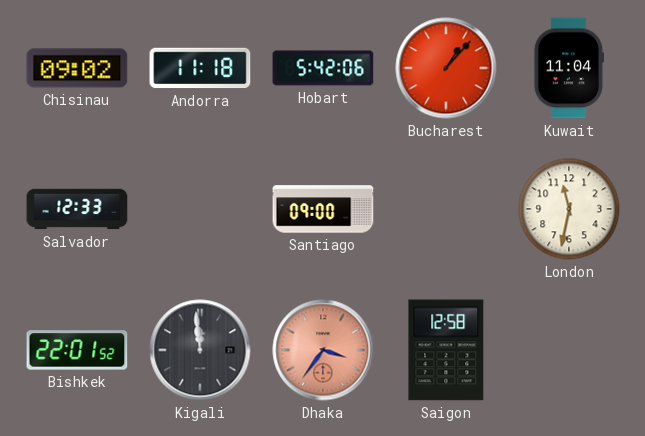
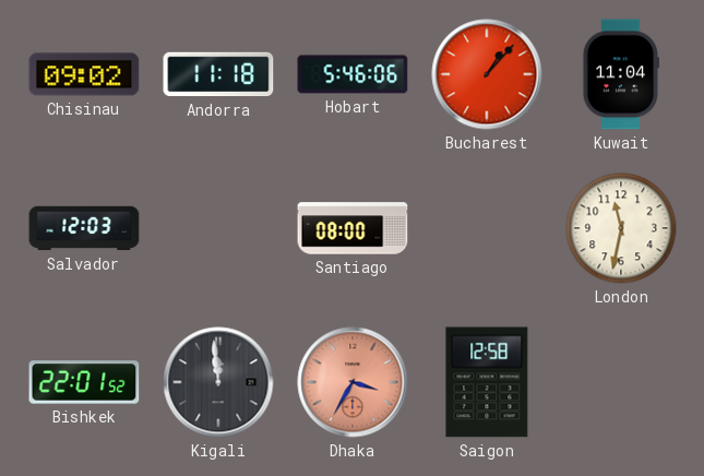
Hobart: 5:42 -> 5:46 (353, 74)
Salvador: 12:33 -> 12:03 (84, 228)
Santiago: 09:00 -> 08:00 (353, 228)
Dhaka: 3:36 -> 3:35 (353, 382)
